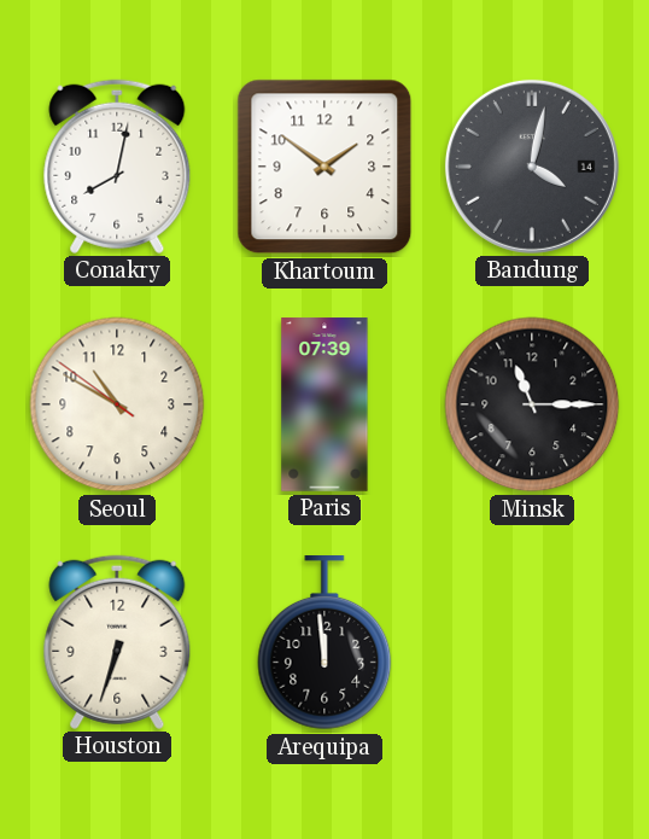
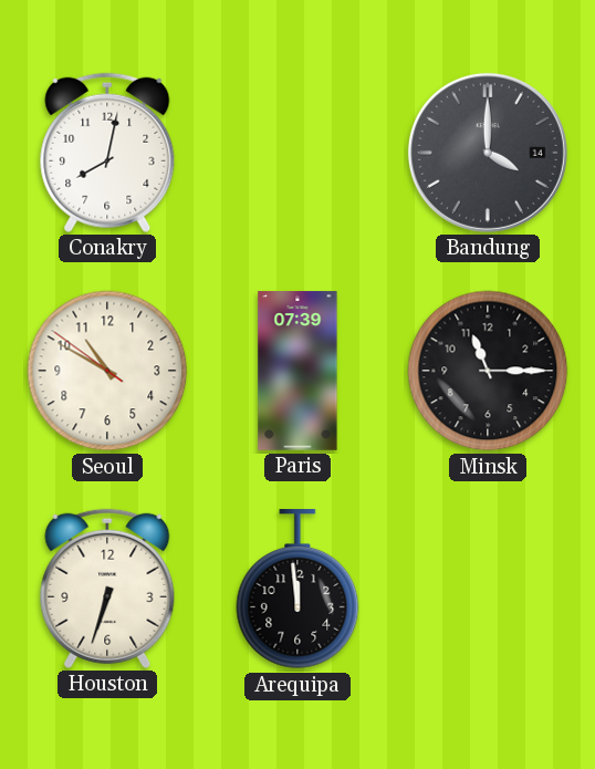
Khartoum: 1:51 -> none (324, 167)
Bandung: 4:02 -> 4:00 (488, 153)
